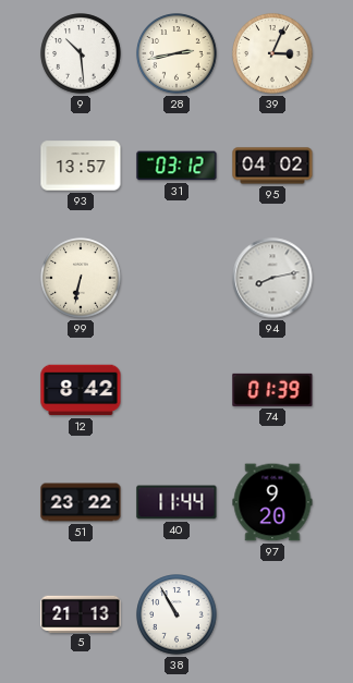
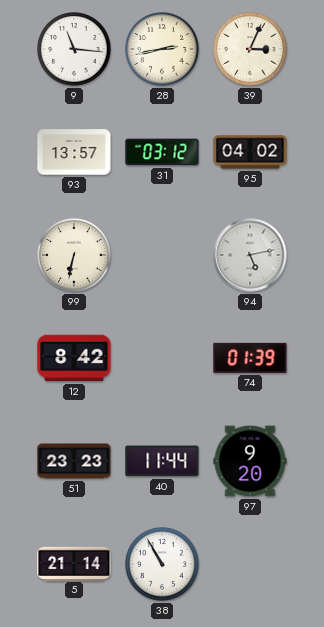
9: 10:29 -> 11:16 (74, 49)
94: 8:13 -> 5:13 (250, 255)
51: 23:22 -> 23:23 (74, 461)
5: 21:13 -> 21:14 (74, 563)
